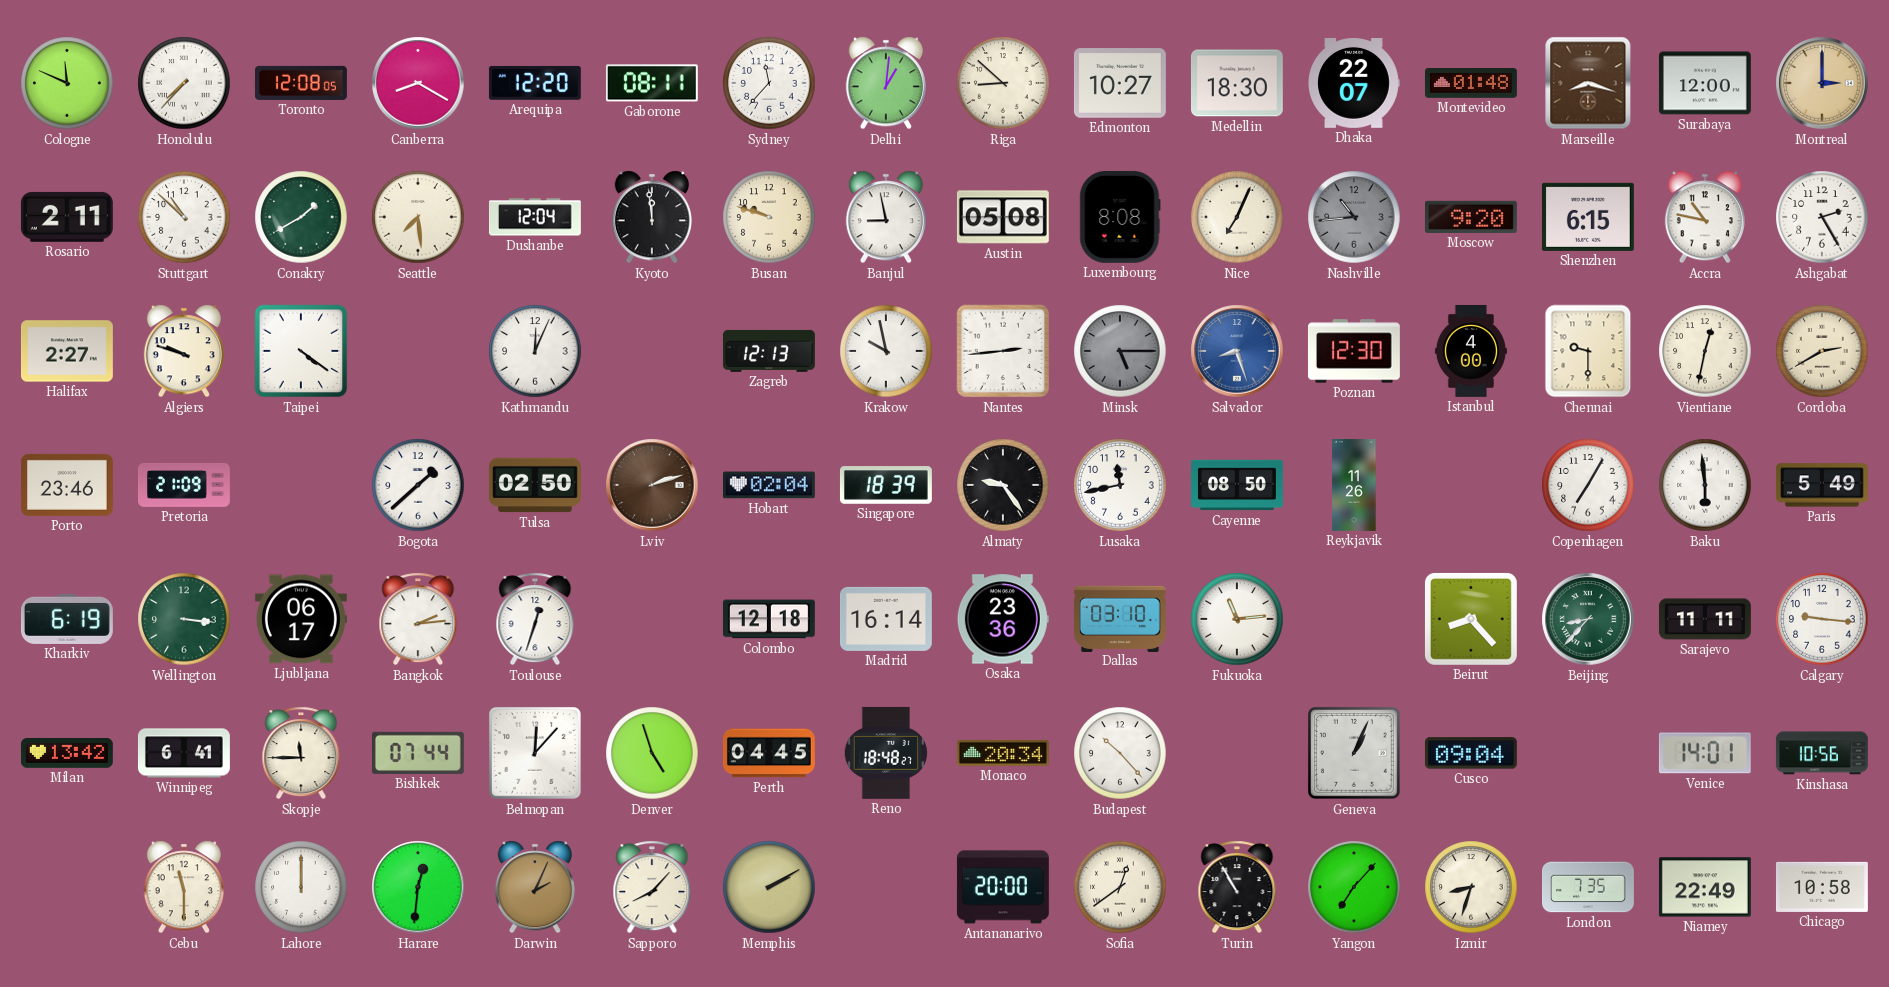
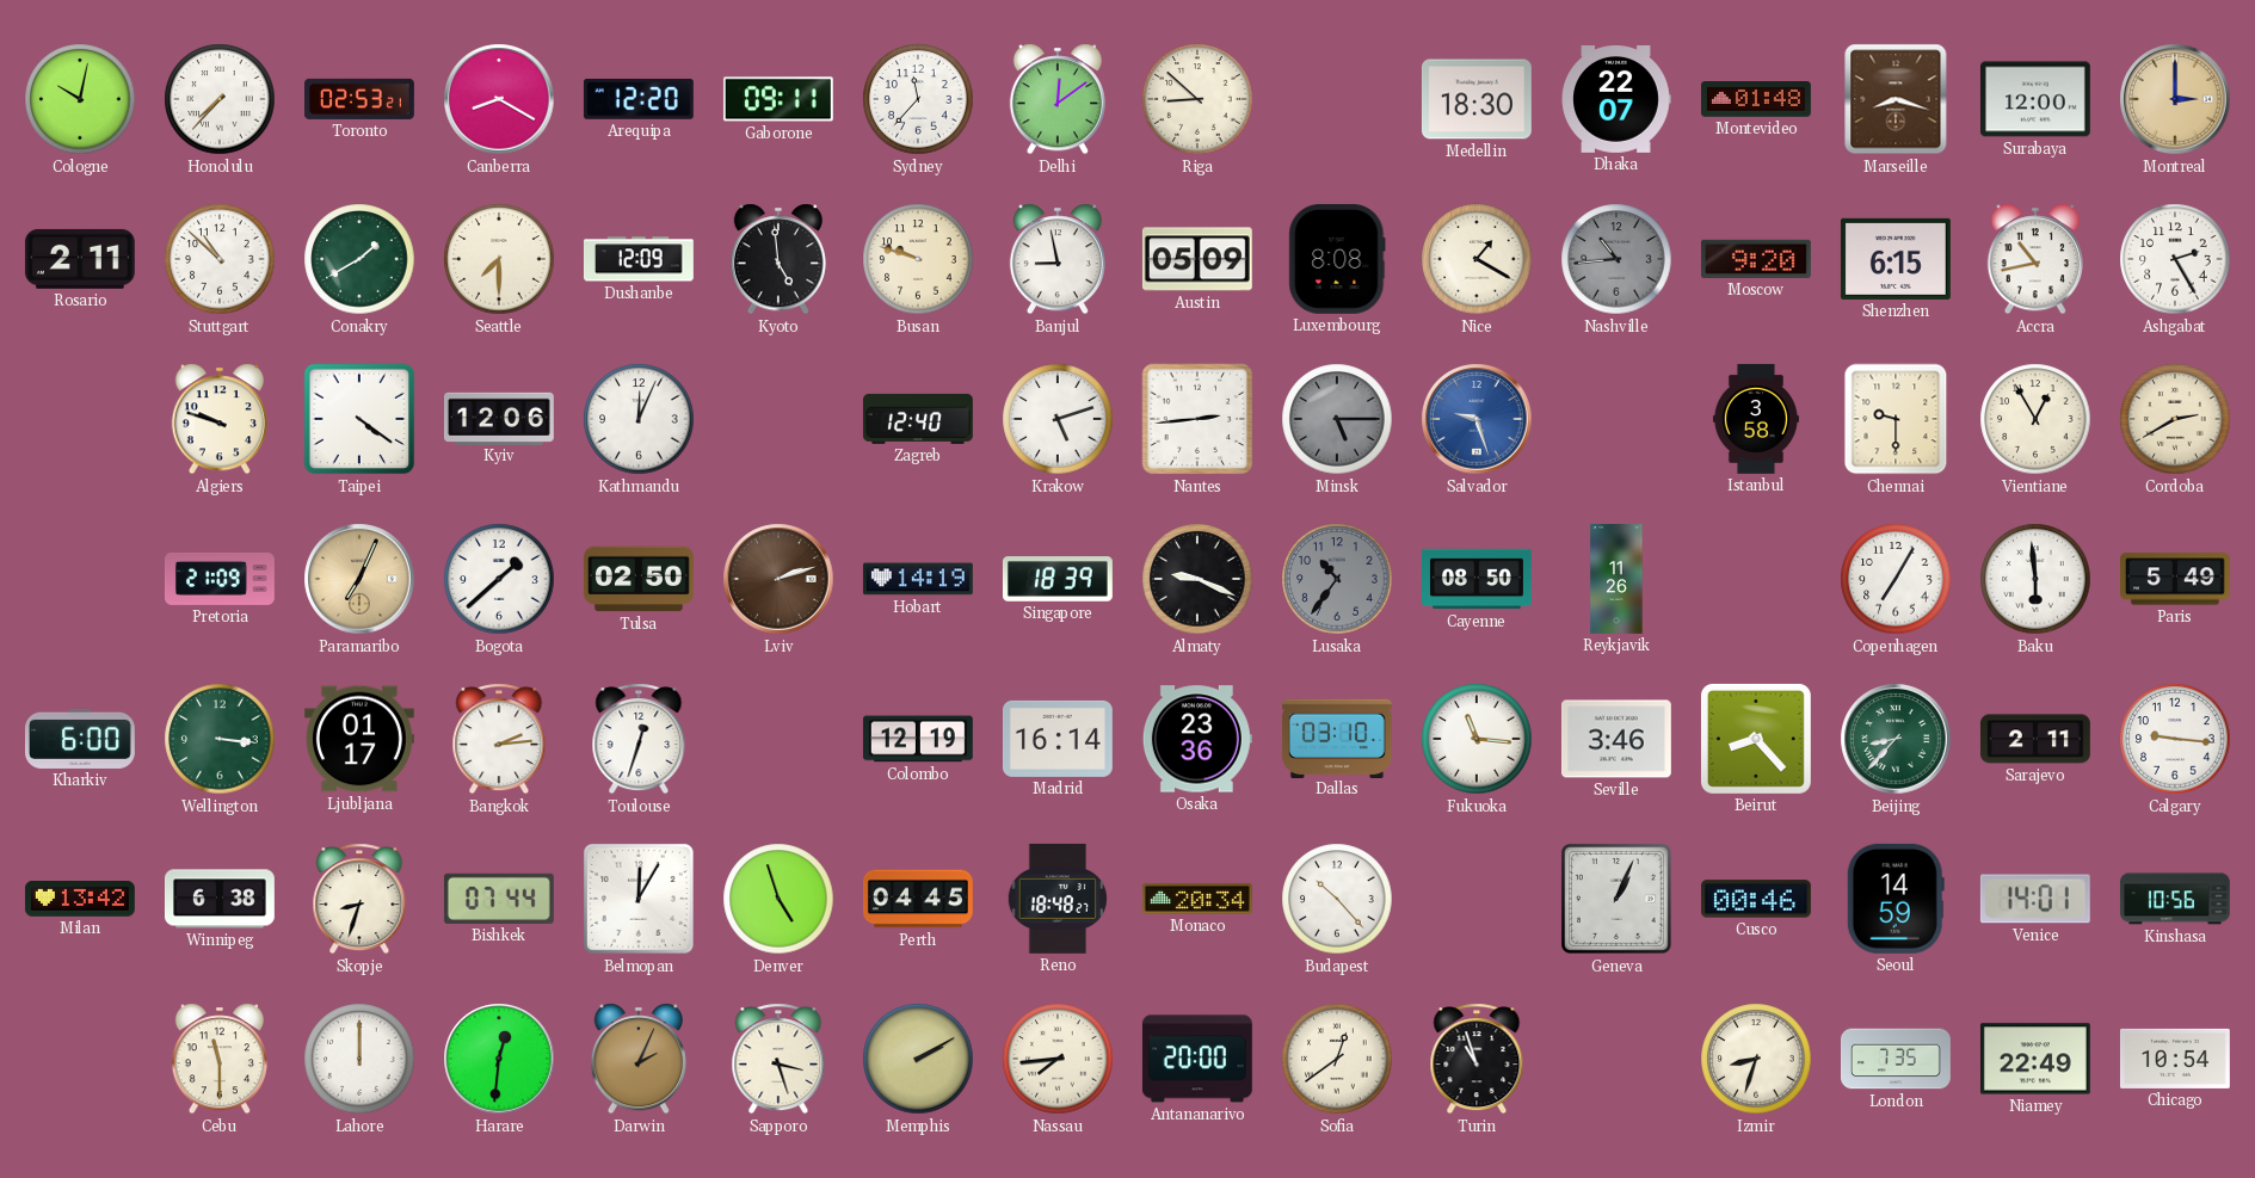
Cologne: 11:49 -> 10:02 (80, 99)
Toronto: 12:08 -> 02:53 (359, 99)
Gaborone: 08:11 -> 09:11 (778, 99)
Delhi: 1:01 -> 12:09 (1058, 99)
Edmonton: 10:27 -> none (1120, 83)
Seattle: 7:29 -> 7:30 (499, 259)
Dushanbe: 12:04 -> 12:09 (639, 259)
Kyoto: 11:59 -> 4:59 (778, 259)
Austin: 05:08 -> 05:09 (1197, 259)
Nice: 7:04 -> 1:20 (1477, 259)
Accra: 10:47 -> 10:43 (2035, 259)
Halifax: 2:27 -> none (67, 351)
Kyiv: none -> 12:06 (499, 418)
Zagreb: 12:13 -> 12:40 (918, 419)
Krakow: 9:58 -> 5:12 (1058, 419)
Salvador: 8:27 -> 9:27 (1477, 419)
Poznan: 12:30 -> none (1354, 351)
Istanbul: 4:00 -> 3:58 (1756, 419)
Vientiane: 12:32 -> 12:55 (2035, 419)
Porto: 23:46 -> none (67, 485)
Paramaribo: none -> 7:04 (359, 579)
Hobart: 02:04 -> 14:19 (918, 579)
Almaty: 9:24 -> 9:19 (1197, 579)
Lusaka: 11:43 -> 10:36 (1337, 579)
Lusaka dial: white -> grey (1337, 579)
Kharkiv: 6:19 -> 6:00 (80, 739)
Ljubljana: 06:17 -> 01:17 (359, 739)
Colombo: 12:18 -> 12:19 (918, 739)
Fukuoka: 11:14 -> 11:16 (1477, 739)
Seville: none -> 3:46 (1616, 739)
Sarajevo: 11:11 -> 2:11 (2035, 739)
Winnipeg: 6:41 -> 6:38 (220, 899)
Skopje: 11:45 -> 8:33 (359, 899)
Belmopan: 12:07 -> 12:05 (639, 899)
Cusco: 09:04 -> 00:46 (1756, 899)
Seoul: none -> 14:59 (1896, 899)
Sapporo: 8:07 -> 3:27 (778, 1059)
Nassau: none -> 7:44 (1058, 1059)
Turin: 10:55 -> 10:57 (1477, 1059)
Yangon: 7:07 -> none (1354, 887)
Chicago: 10:58 -> 10:54 (2175, 1059)
